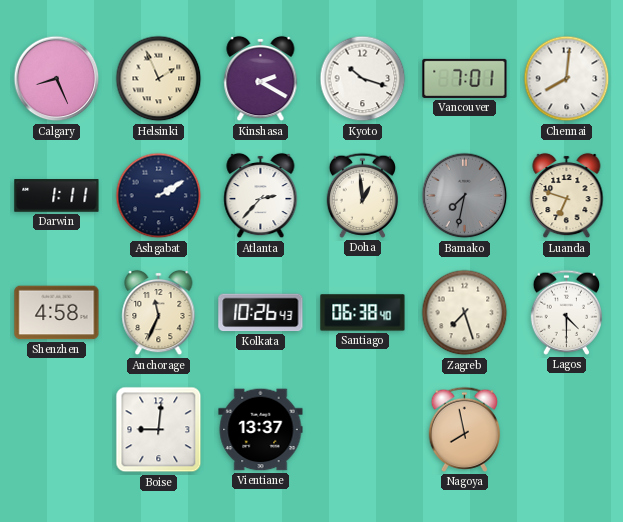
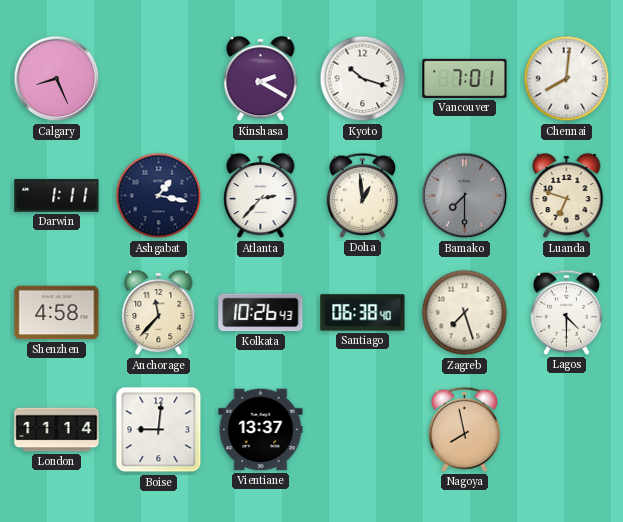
Helsinki: 1:56 -> none (159, 79)
Ashgabat: 2:10 -> 1:17 (159, 196)
Bamako: 7:32 -> 7:30 (465, 196)
Anchorage: 11:34 -> 11:37 (159, 313)
London: none -> 11:14 (57, 430)
